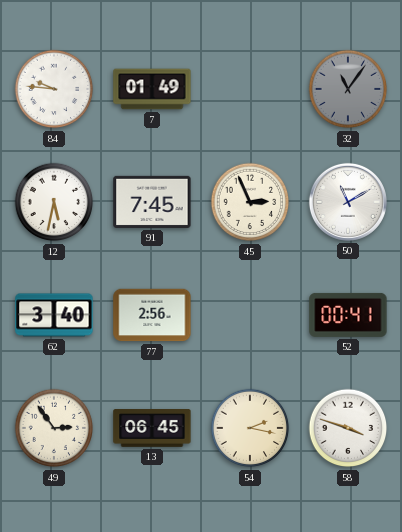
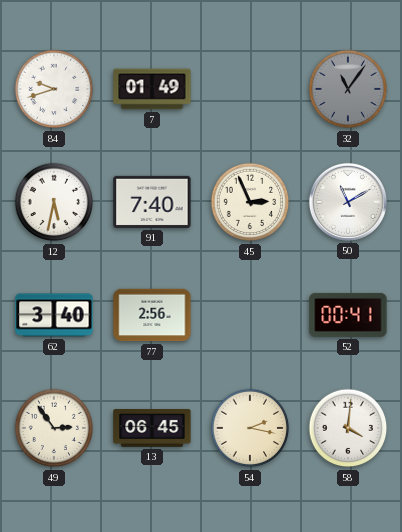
84: 9:46 -> 9:42 (54, 89)
91: 7:45 -> 7:40 (152, 202)
58: 3:48 -> 4:01 (348, 428)
